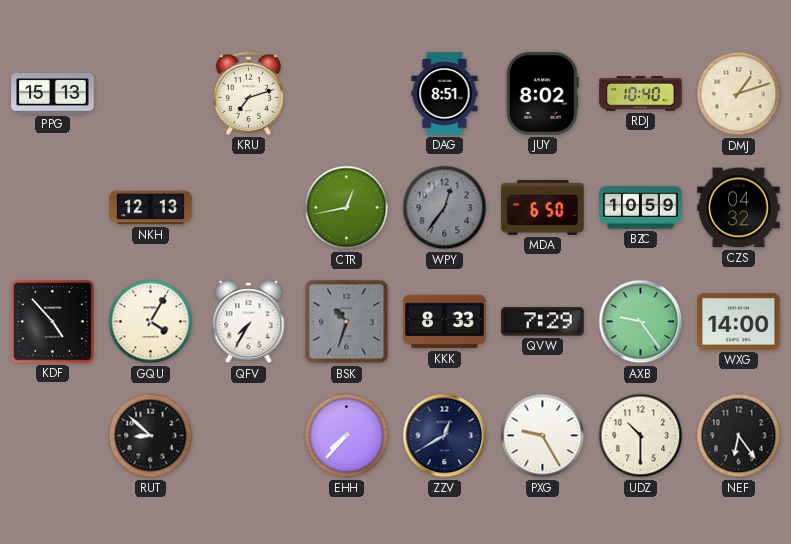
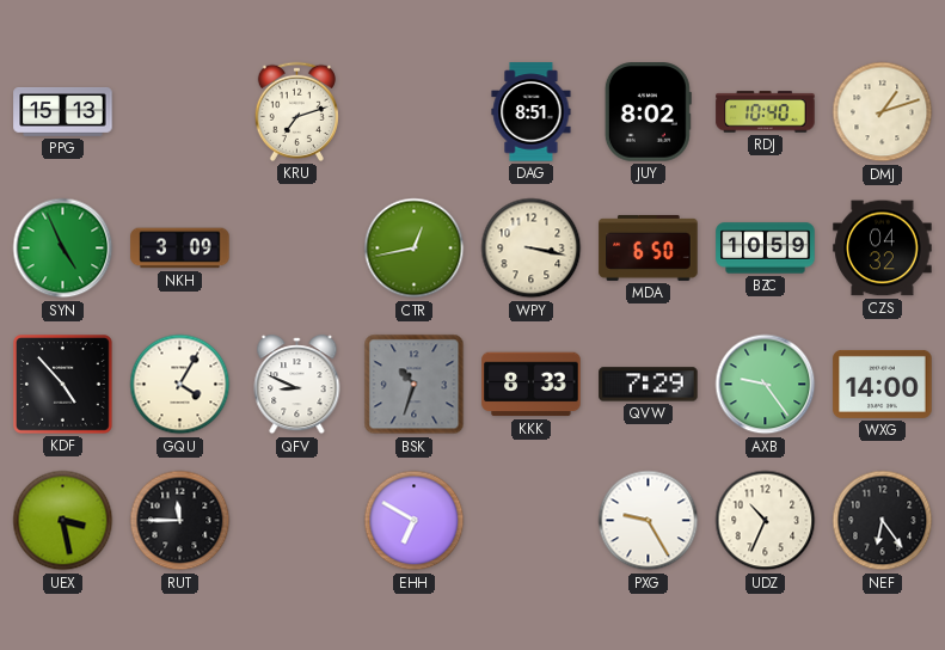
SYN: none -> 4:56 (63, 249)
NKH: 12:13 -> 3:09 (180, 249)
WPY: 12:36 -> 3:17 (532, 249)
WPY dial: grey -> cream (532, 249)
QFV: 7:35 -> 8:49 (297, 385)
UEX: none -> 3:28 (63, 521)
RUT: 8:52 -> 11:45 (180, 521)
EHH: 7:37 -> 6:50 (415, 521)
ZZV: 12:40 -> none (445, 436)
UDZ: 10:30 -> 10:34 (766, 521)
